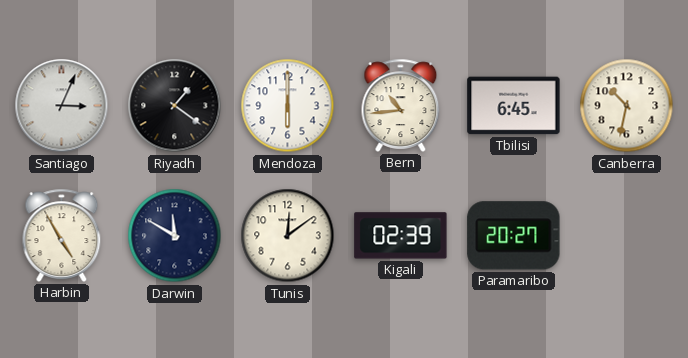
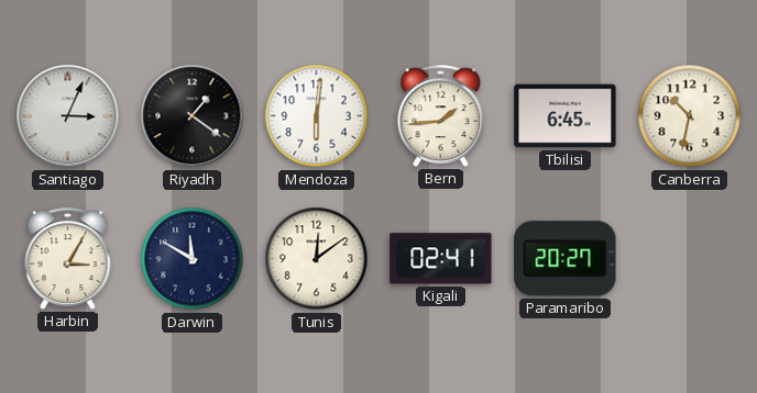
Mendoza: 6:00 -> 6:01 (317, 116)
Bern: 10:44 -> 1:44 (441, 115)
Harbin: 4:55 -> 3:05 (68, 258)
Kigali: 02:39 -> 02:41 (441, 259)
